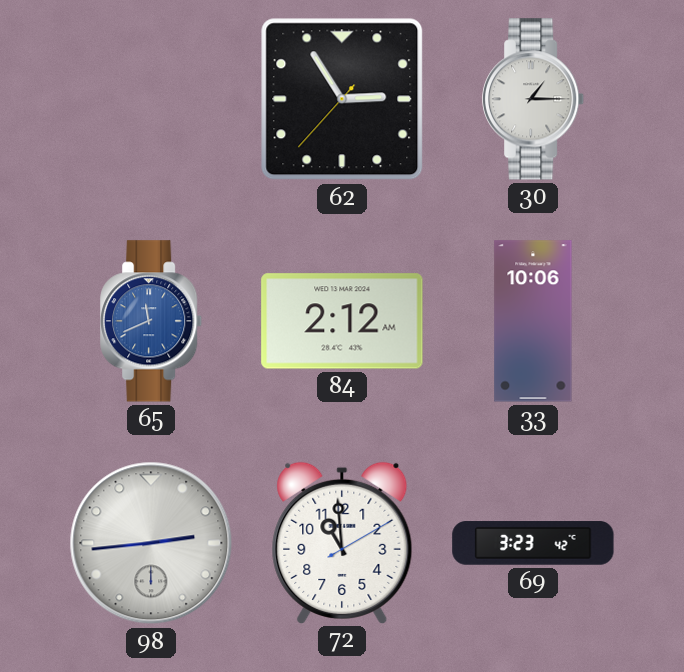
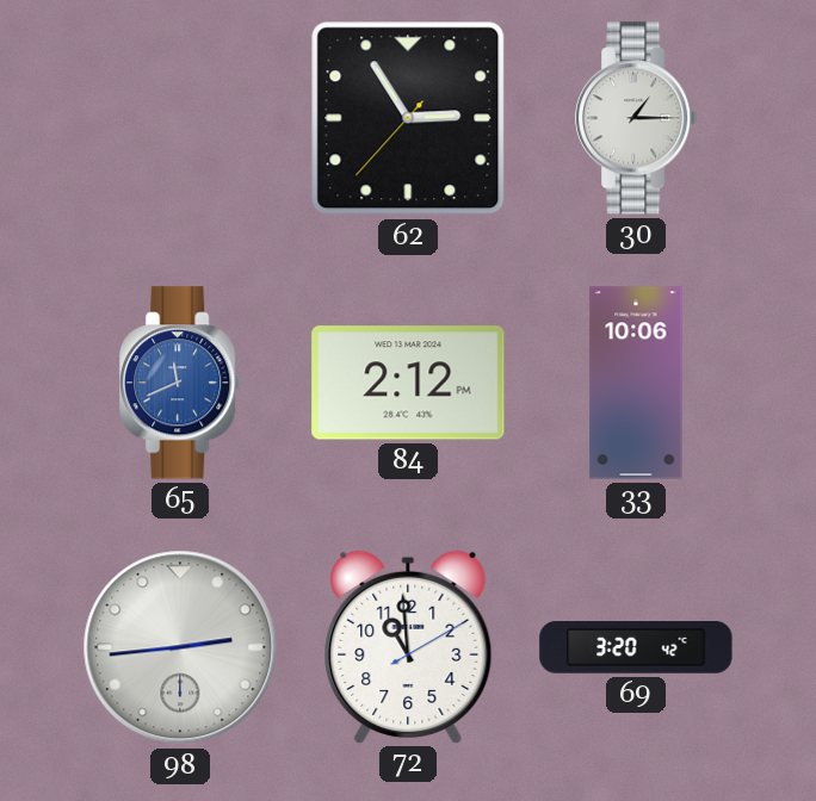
84: 2:12 AM -> 2:12 PM (408, 383)
69: 3:23 -> 3:20 (636, 647)
